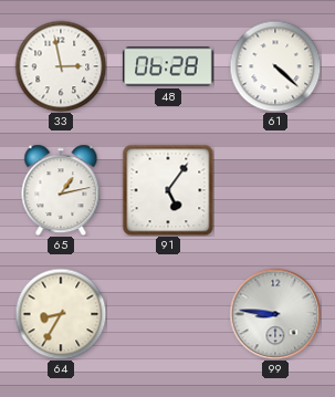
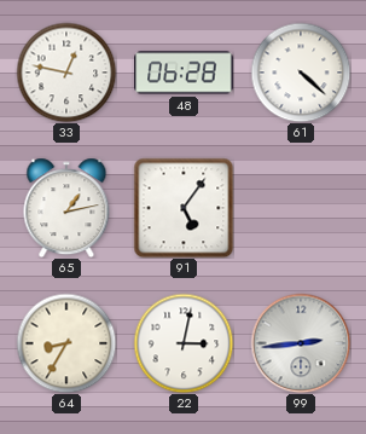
33: 2:58 -> 12:47 (66, 73)
22: none -> 3:02 (184, 343)
99: 8:46 -> 2:44 (301, 343)
